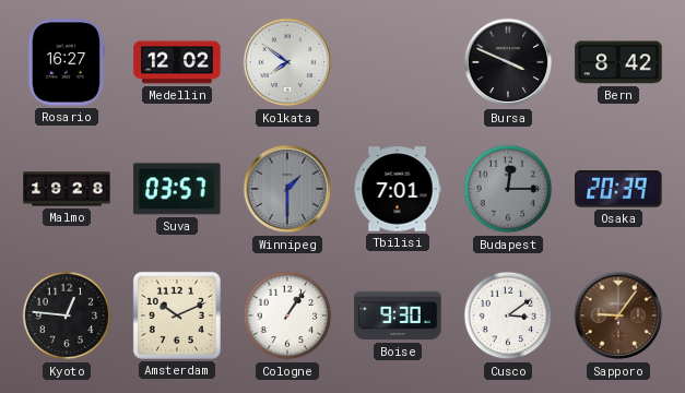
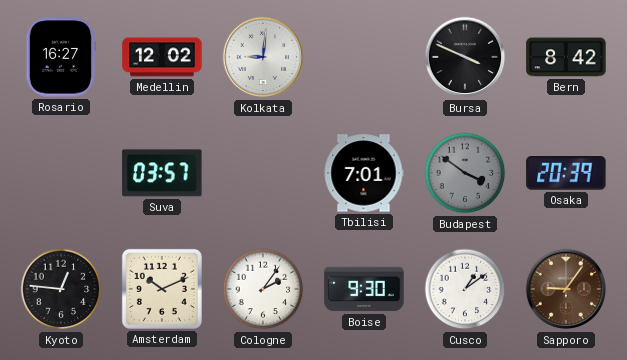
Kolkata: 7:51 -> 9:01 (263, 57)
Malmo: 19:28 -> none (67, 189)
Winnipeg: 1:30 -> none (287, 189)
Budapest: 12:15 -> 3:51 (465, 173)
Cologne: 1:06 -> 2:06 (263, 289)
Cusco: 3:09 -> 1:09 (465, 289)
